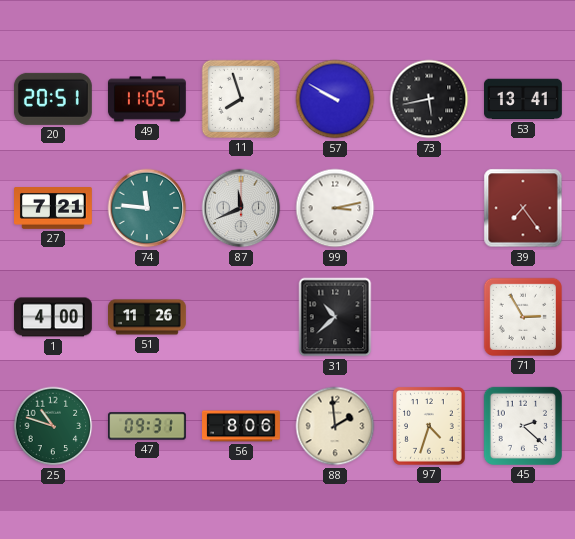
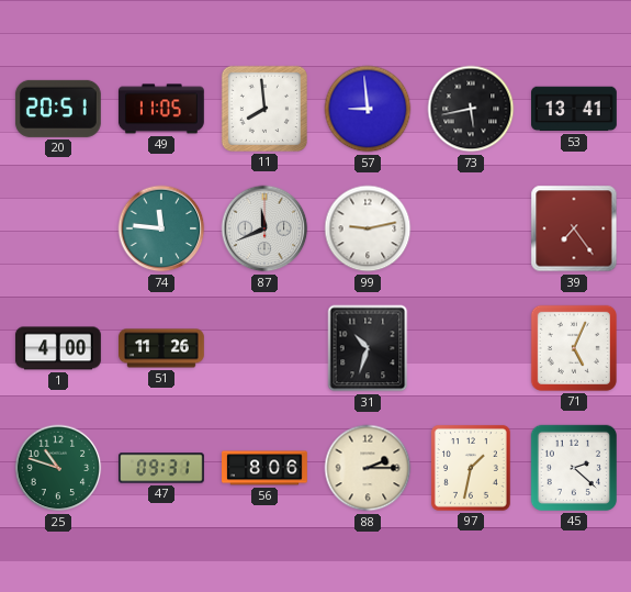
11: 7:57 -> 7:59 (264, 109)
57: 9:50 -> 8:59 (368, 109)
27: 7:21 -> none (54, 209)
99: 3:13 -> 9:13 (368, 228)
31: 10:38 -> 10:33 (368, 348)
71: 2:55 -> 5:04 (574, 348)
88: 1:59 -> 2:15 (368, 468)
97: 4:33 -> 1:32 (471, 468)
